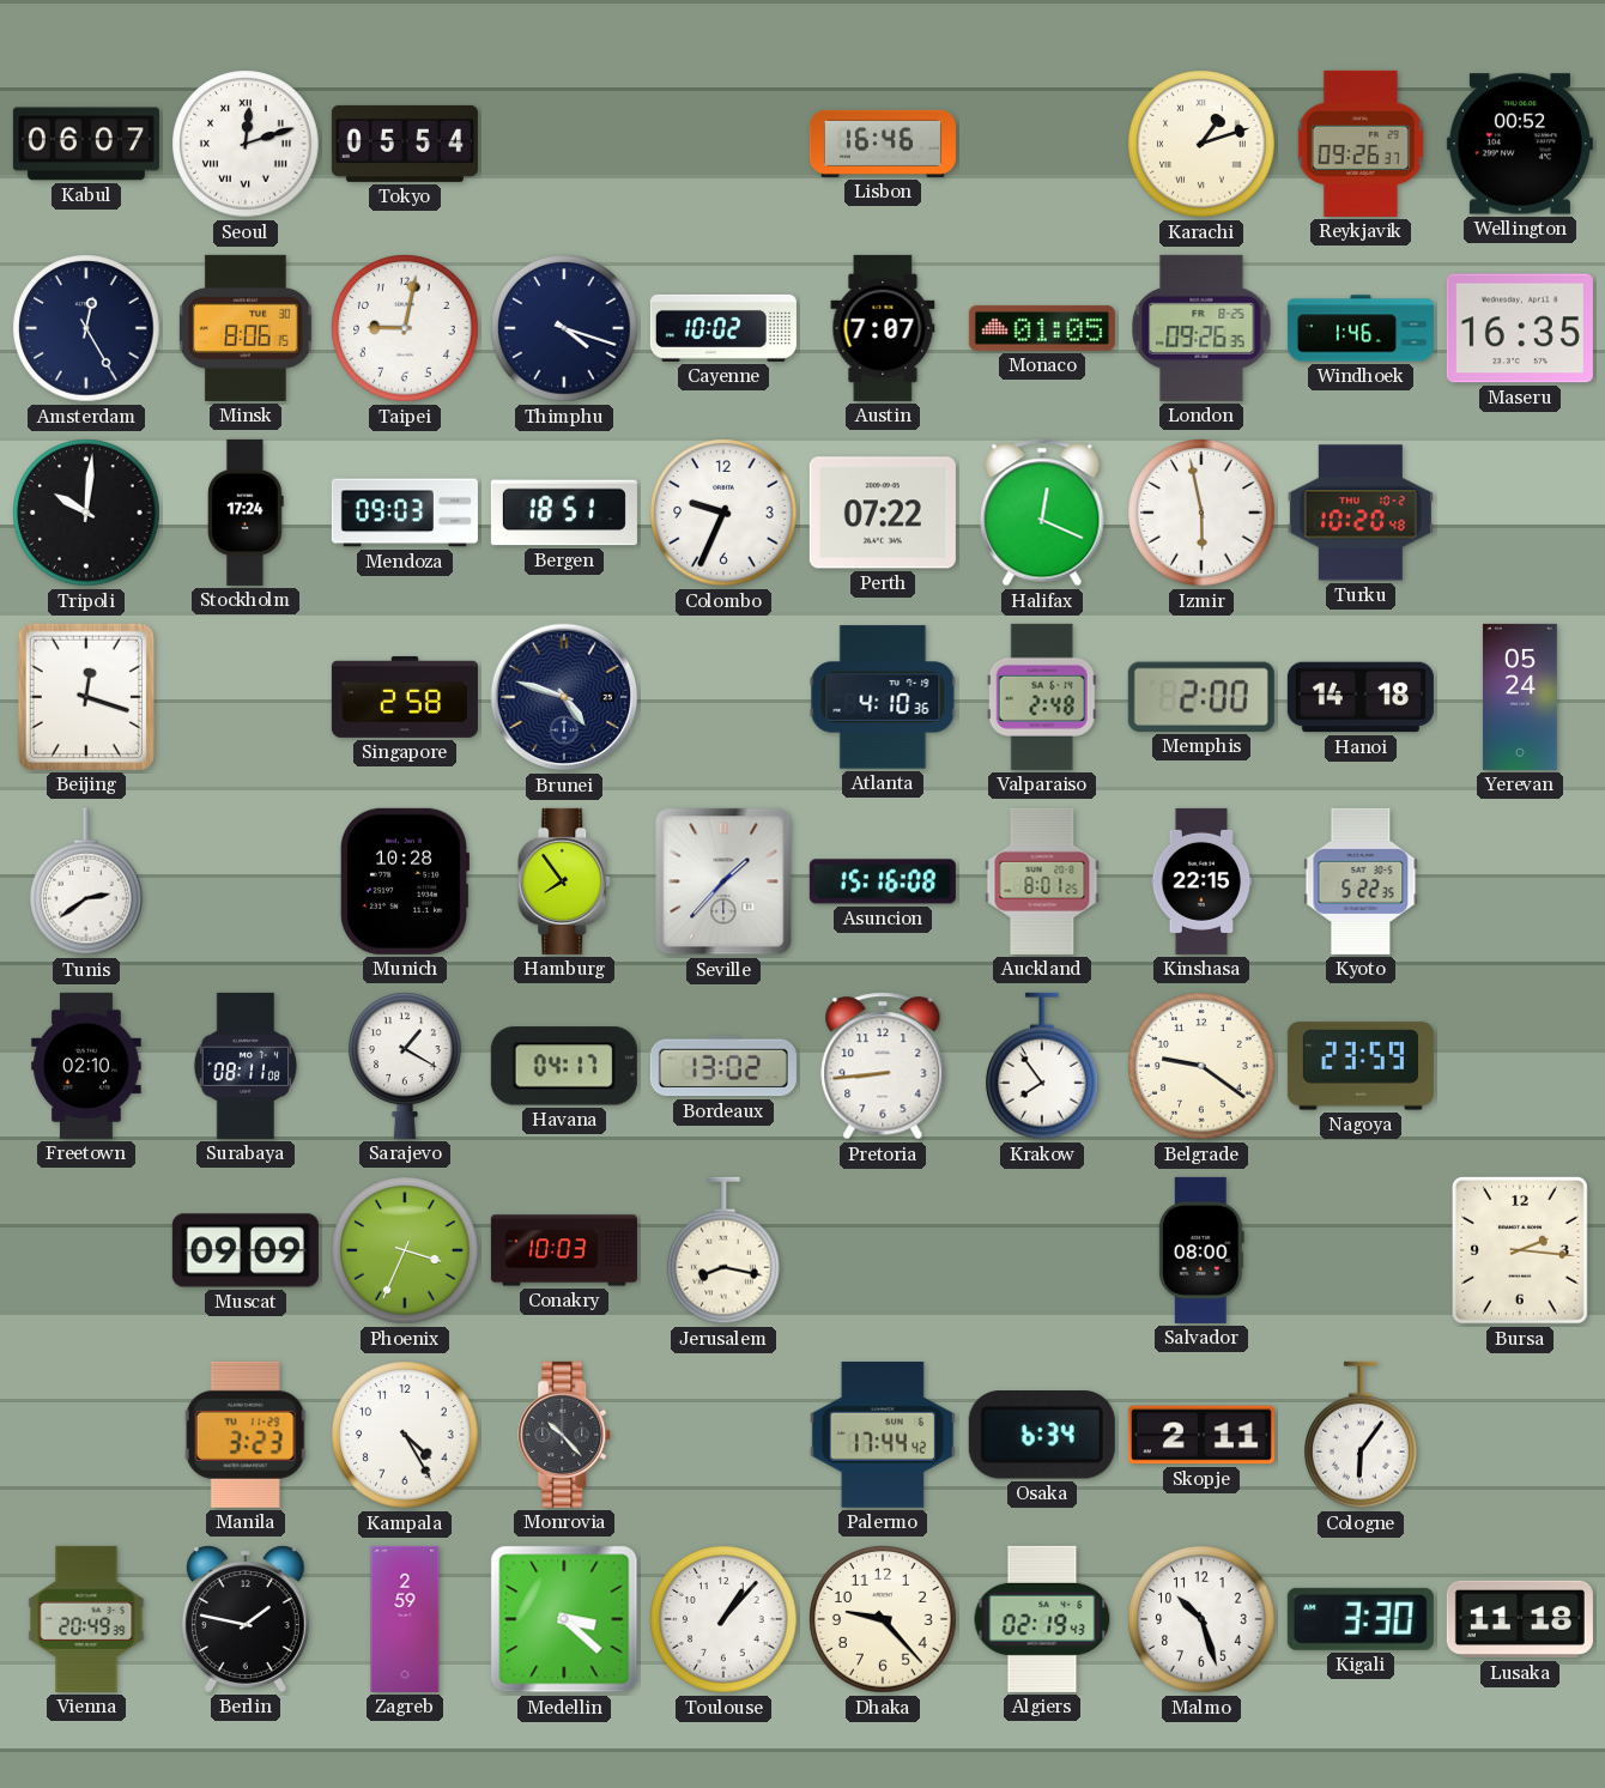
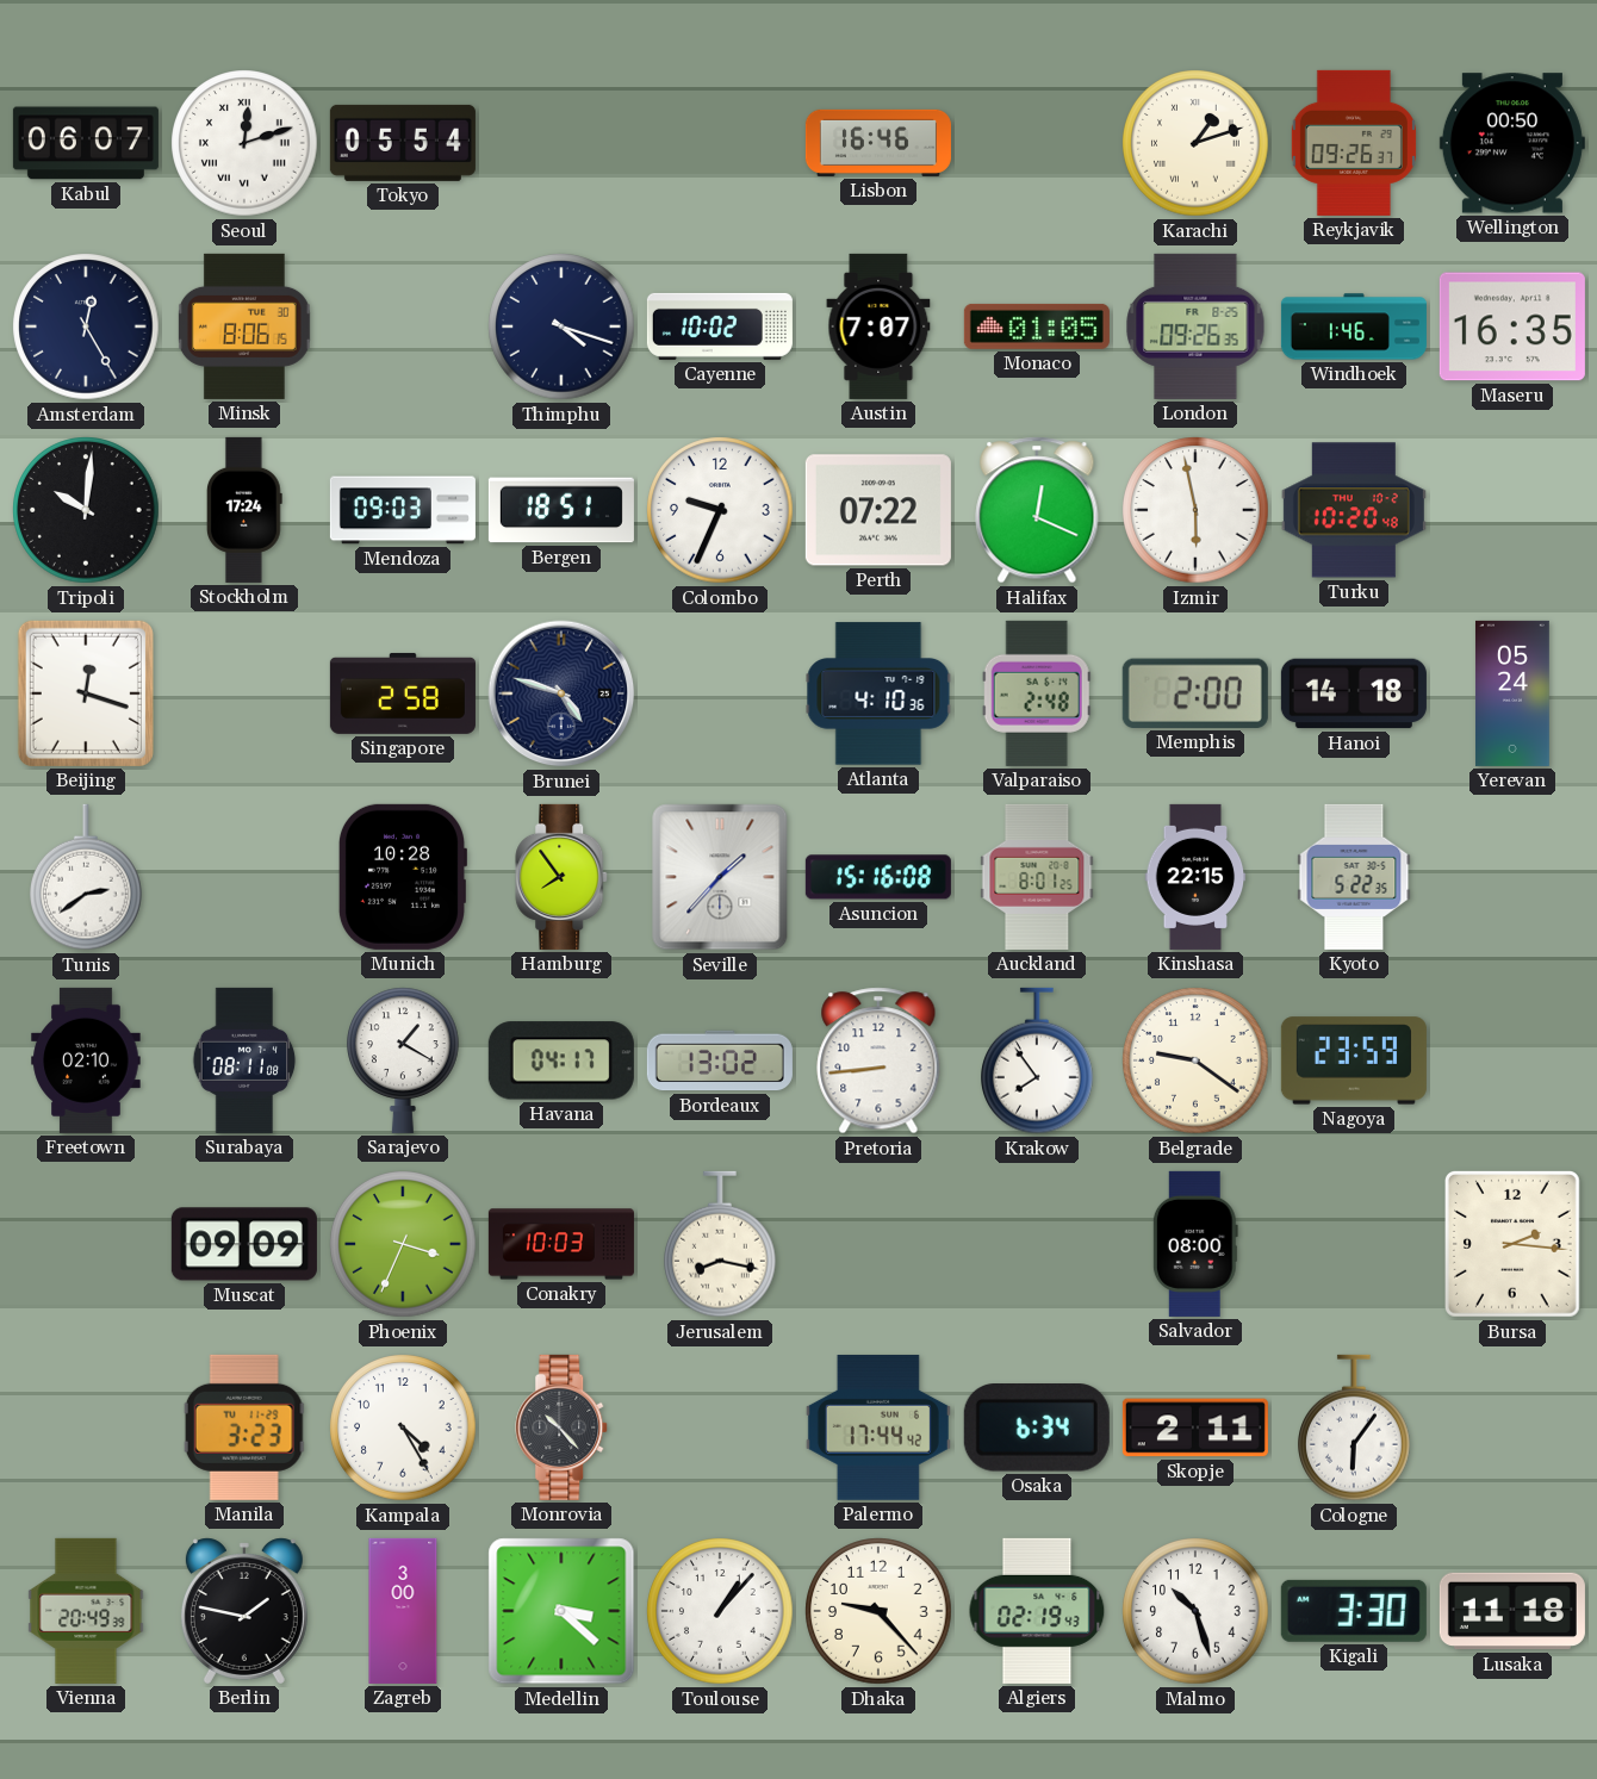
Wellington: 00:52 -> 00:50 (1512, 143)
Taipei: 9:02 -> none (405, 328)
Zagreb: 2:59 -> 3:00 (403, 1611)
